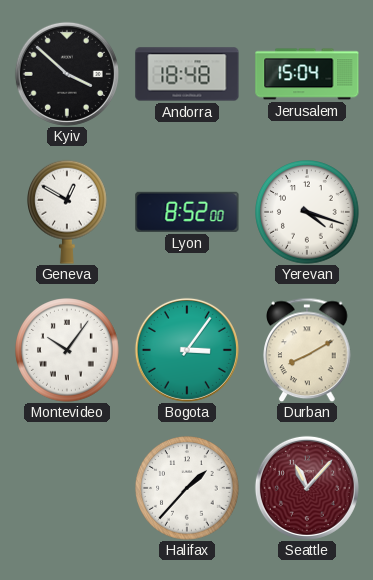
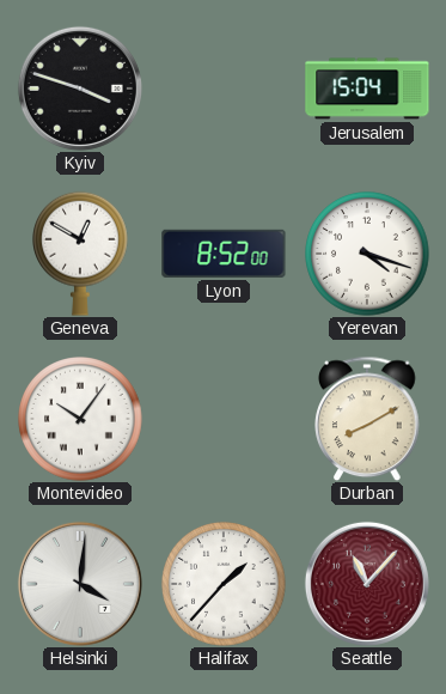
Kyiv: 3:52 -> 3:48 (80, 89)
Andorra: 18:48 -> none (187, 74)
Bogota: 3:06 -> none (187, 350)
Helsinki: none -> 4:01 (80, 584)
